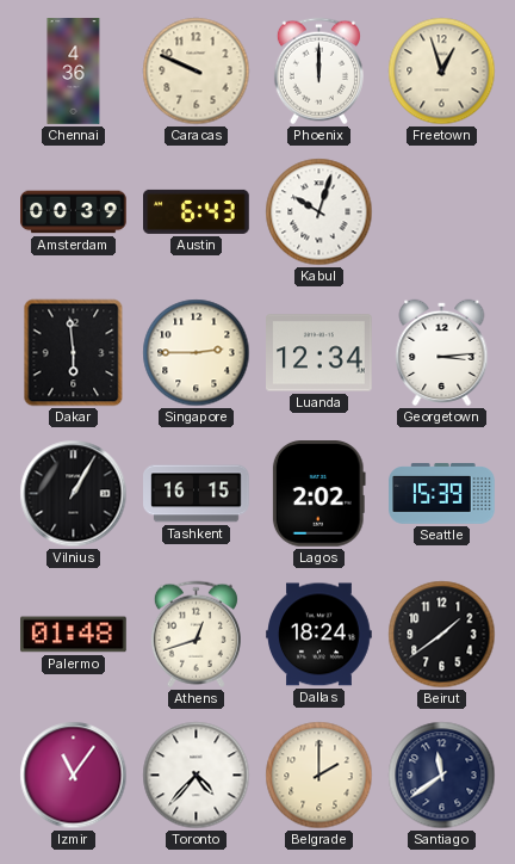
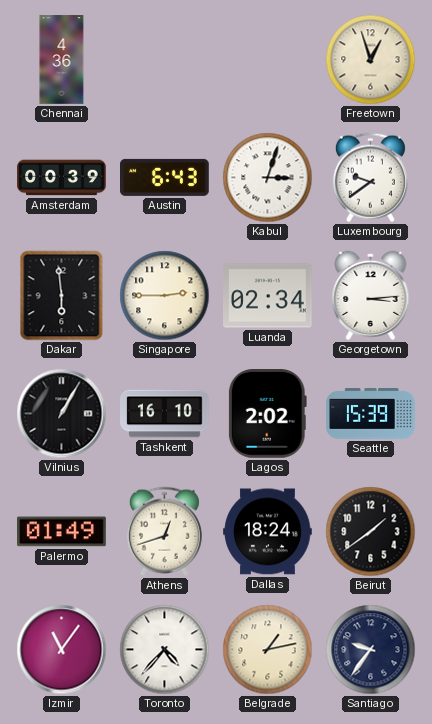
Caracas: 9:49 -> none (197, 72)
Phoenix: 12:00 -> none (318, 72)
Kabul: 10:03 -> 3:03 (268, 178)
Luxembourg: none -> 9:39 (370, 178)
Luanda: 12:34 -> 02:34 (268, 296)
Tashkent: 16:15 -> 16:10 (165, 414)
Palermo: 01:48 -> 01:49 (62, 532)
Belgrade: 2:00 -> 1:13 (268, 650)
Santiago: 11:39 -> 9:36 (371, 650)
